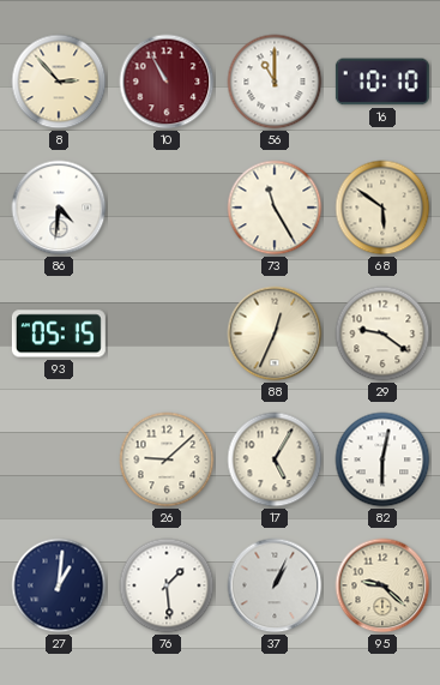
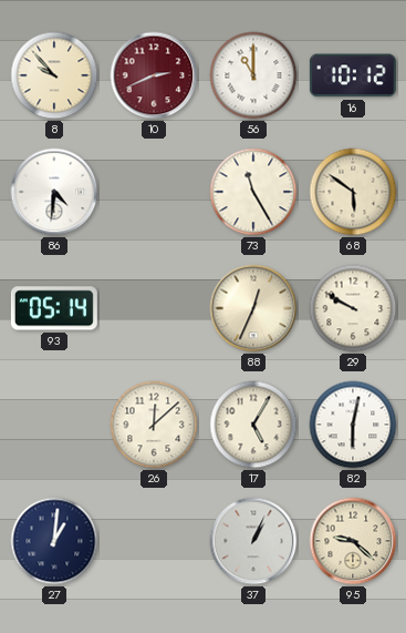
8: 2:53 -> 9:53 (54, 75)
10: 10:55 -> 2:41 (154, 75)
16: 10:10 -> 10:12 (353, 75)
93: 05:15 -> 05:14 (54, 308)
29: 9:21 -> 9:50 (353, 308)
26: 9:08 -> 12:08 (154, 425)
76: 1:29 -> none (167, 585)
